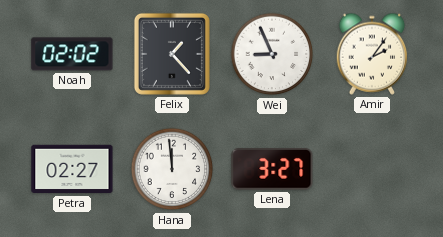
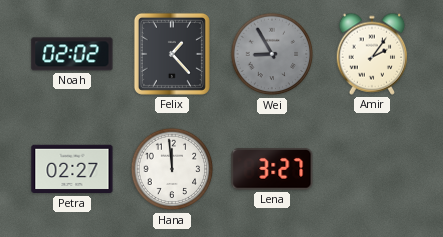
Wei: 8:56 -> 8:55 (272, 54)
Wei dial: white -> grey (272, 54)
